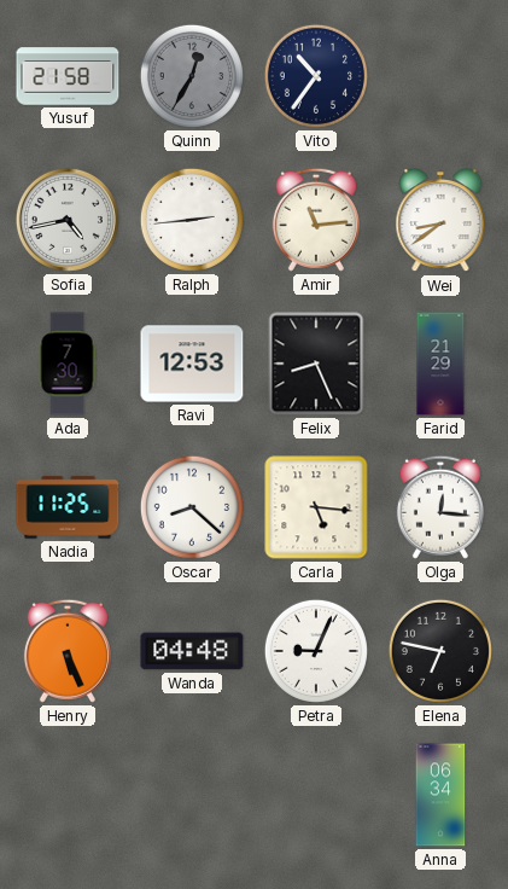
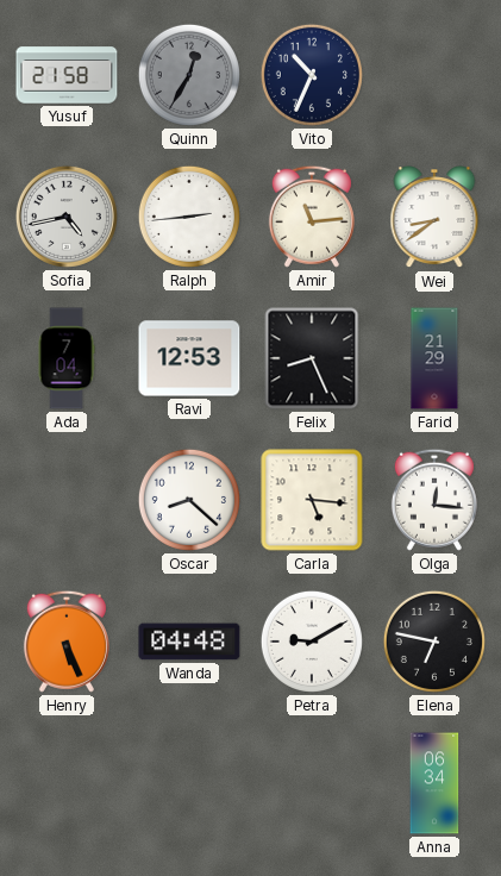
Vito: 10:36 -> 10:34 (312, 75)
Ada: 7:30 -> 7:04 (67, 358)
Nadia: 11:25 -> none (68, 507)
Petra: 9:04 -> 9:10 (312, 642)
